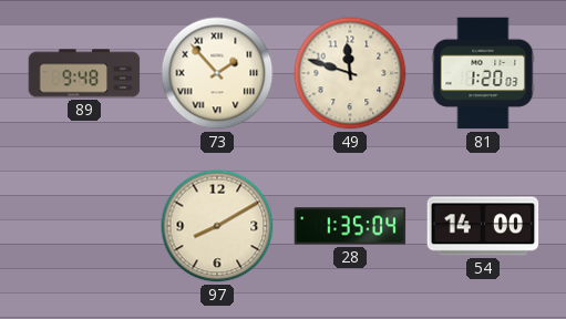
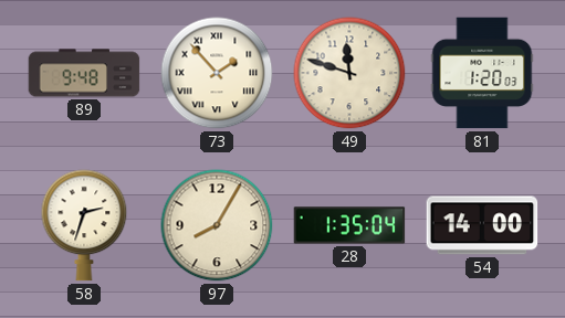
58: none -> 2:33 (84, 225)
97: 8:10 -> 8:05 (217, 225)
